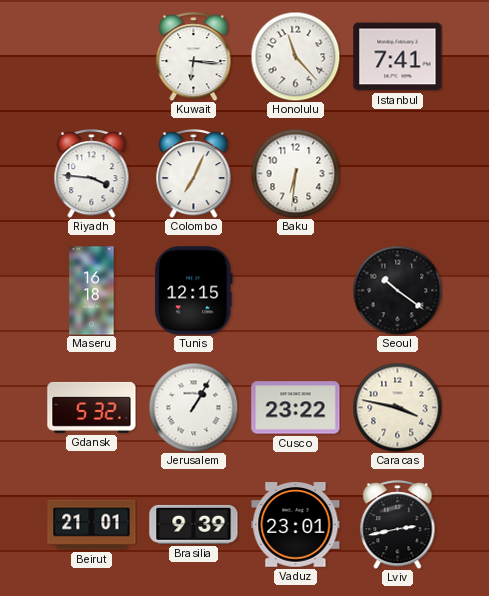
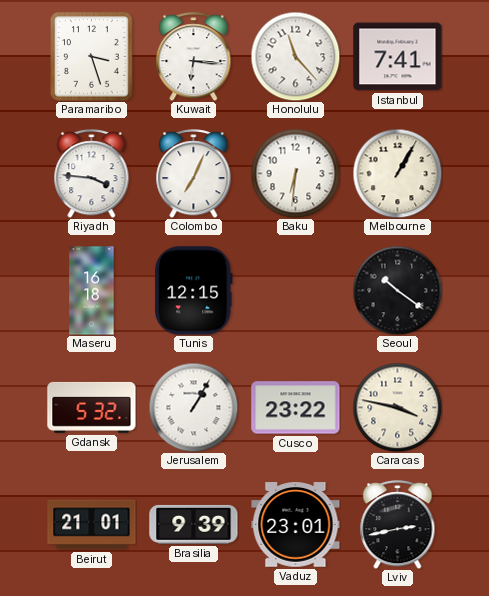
Paramaribo: none -> 3:27 (92, 57)
Melbourne: none -> 1:05 (397, 173)
